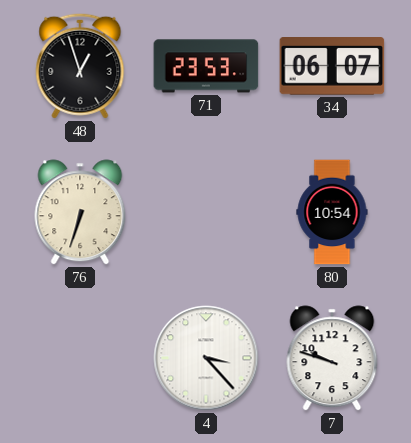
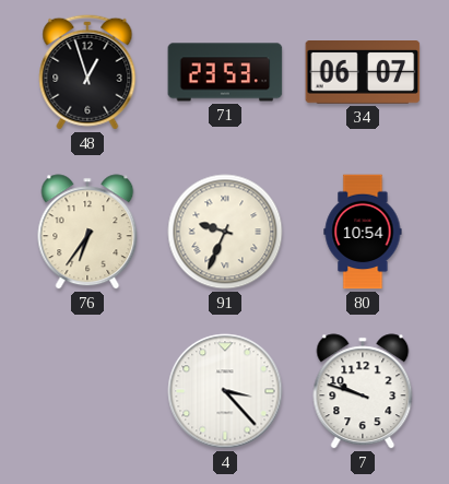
76: 6:33 -> 6:36 (87, 232)
91: none -> 9:34 (225, 232)
